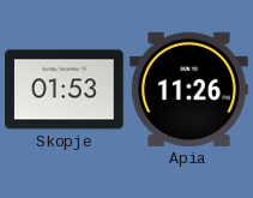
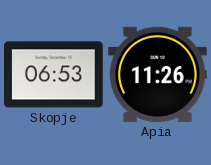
Skopje: 01:53 -> 06:53 (54, 75)
